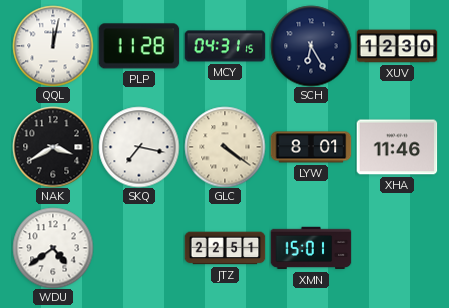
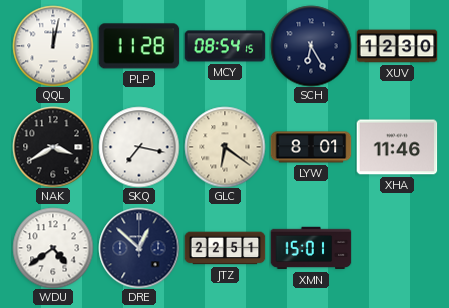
MCY: 04:31 -> 08:54 (225, 46)
GLC: 4:21 -> 6:21 (225, 147)
DRE: none -> 12:52 (139, 248)
